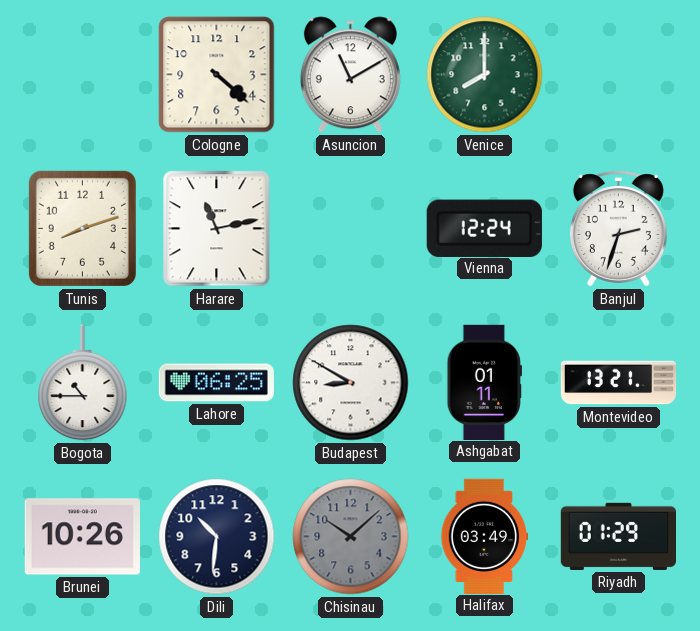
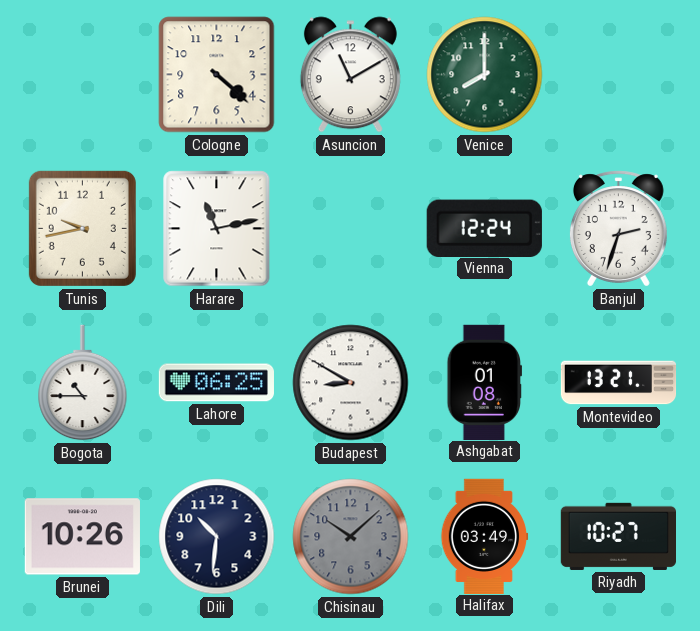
Tunis: 8:12 -> 9:43 (82, 228)
Ashgabat: 01:11 -> 01:08 (485, 382)
Riyadh: 01:29 -> 10:27 (618, 536)
